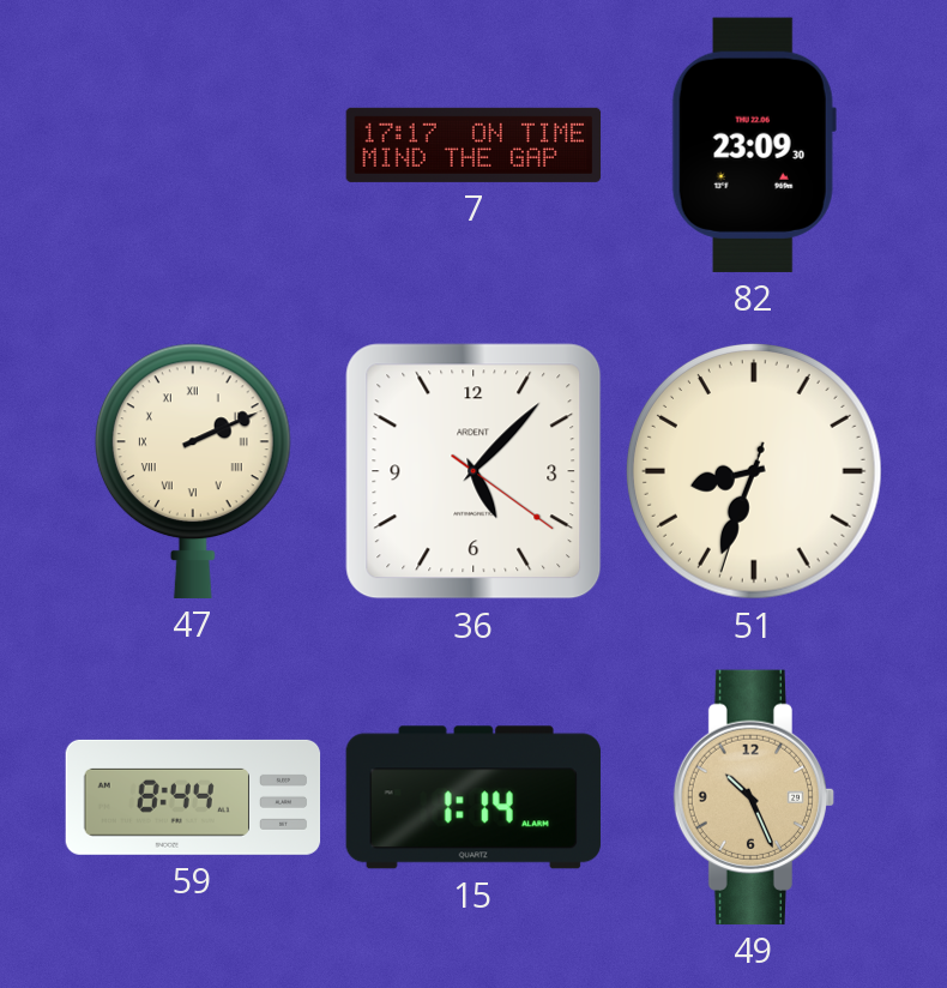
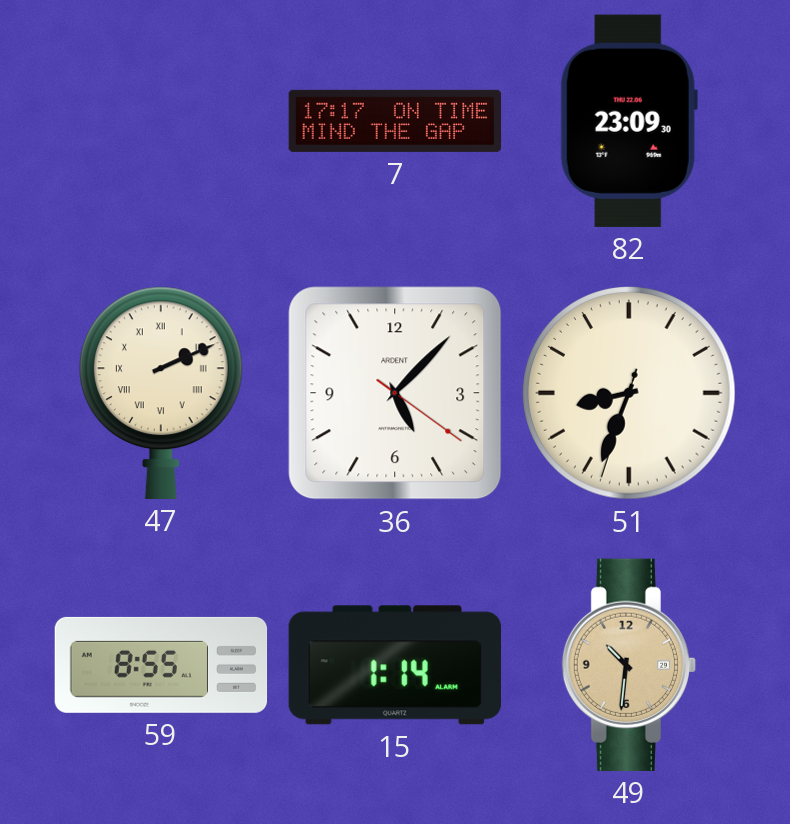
59: 8:44 -> 8:55 (161, 665)
49: 10:26 -> 10:31 (628, 665)
